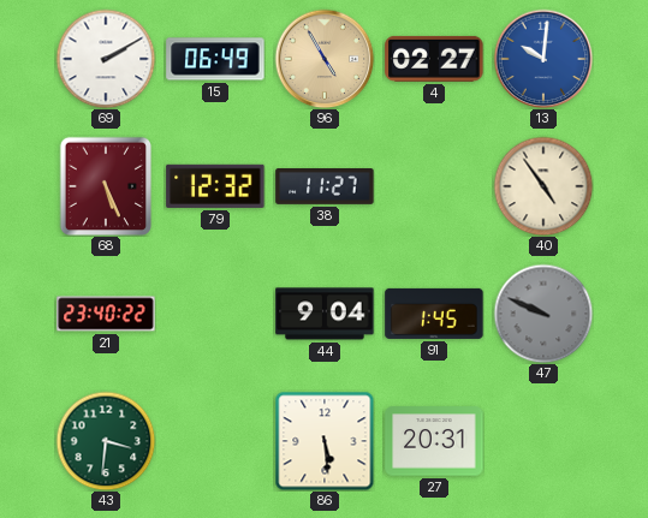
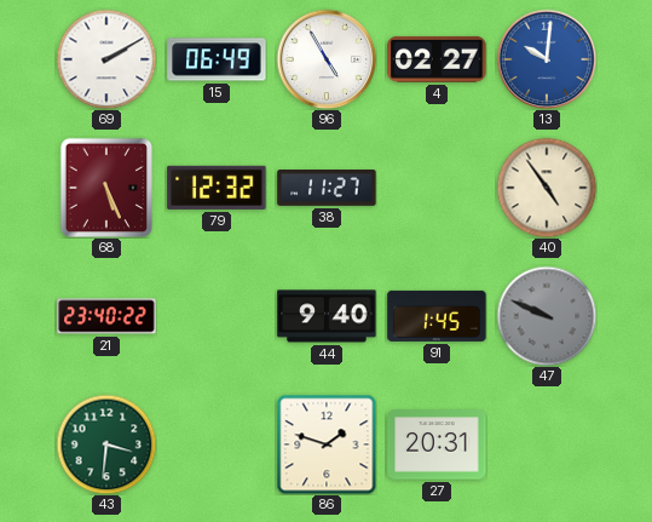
96 dial: champagne -> white (327, 59)
44: 9:04 -> 9:40 (327, 316)
86: 5:29 -> 1:48 (327, 444)
